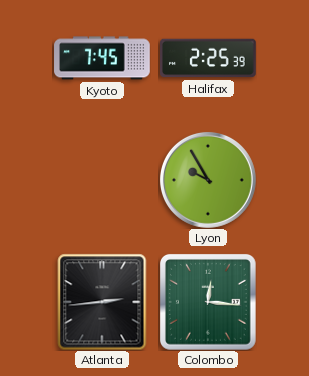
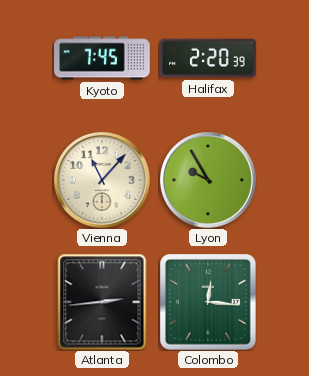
Halifax: 2:25 -> 2:20 (208, 58)
Vienna: none -> 11:07 (102, 180)
